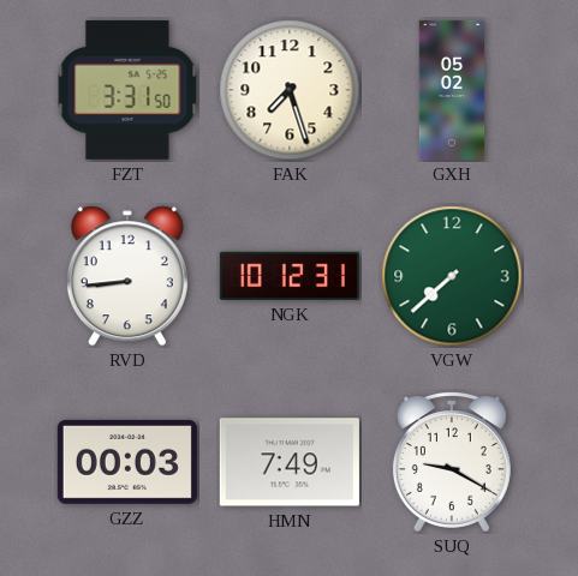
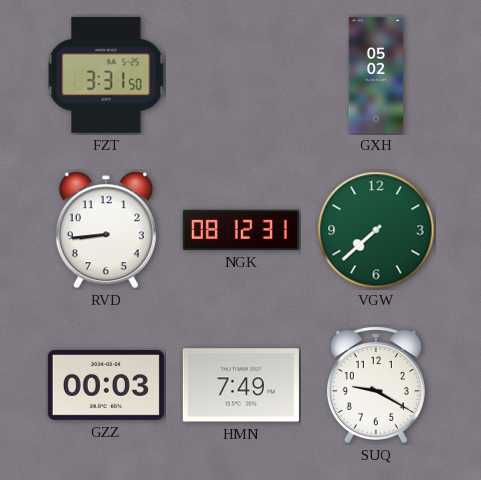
FAK: 7:27 -> none (290, 90)
NGK: 10:12 -> 08:12 (241, 230)
